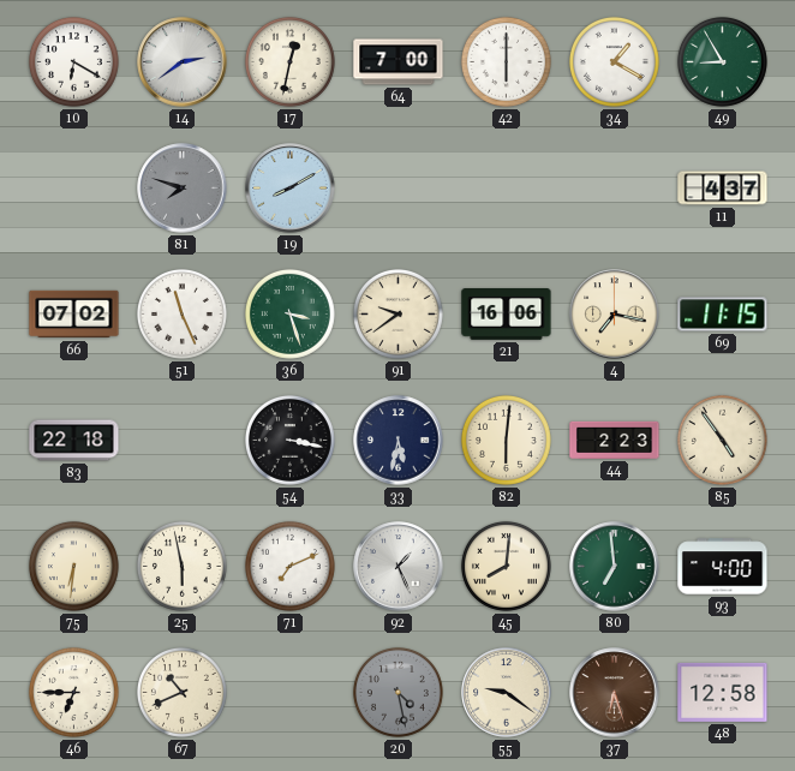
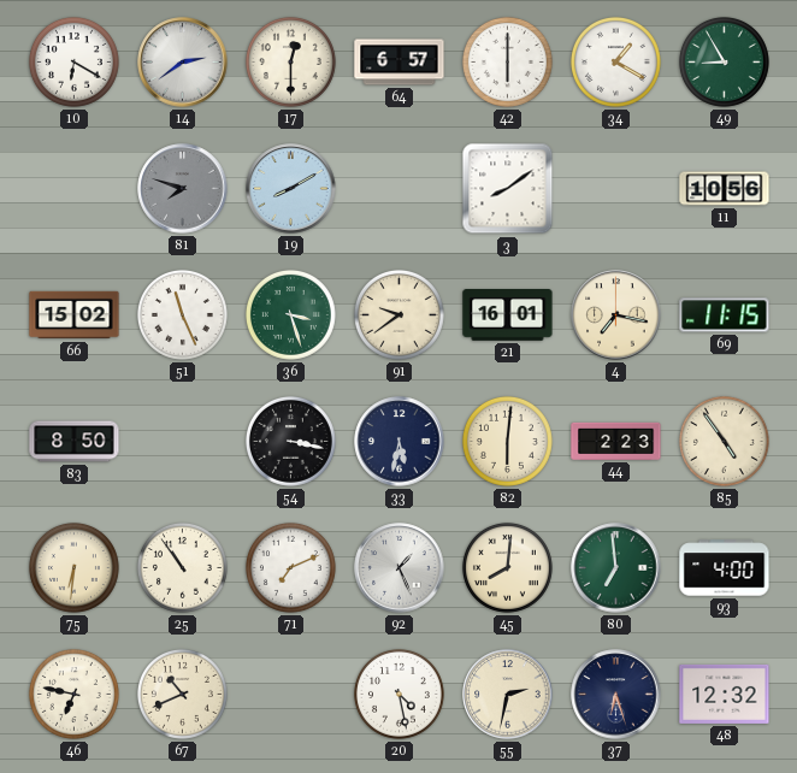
17: 12:32 -> 12:30 (290, 61)
64: 7:00 -> 6:57 (400, 63)
3: none -> 8:09 (508, 189)
11: 4:37 -> 10:56 (725, 189)
66: 07:02 -> 15:02 (75, 315)
21: 16:06 -> 16:01 (508, 315)
83: 22:18 -> 8:50 (75, 442)
25: 5:58 -> 10:54 (182, 567)
46: 6:45 -> 6:47 (73, 694)
20 dial: grey -> white (398, 694)
55: 9:21 -> 2:32 (508, 695)
37 dial: brown -> navy (616, 695)
48: 12:58 -> 12:32 (725, 694)
